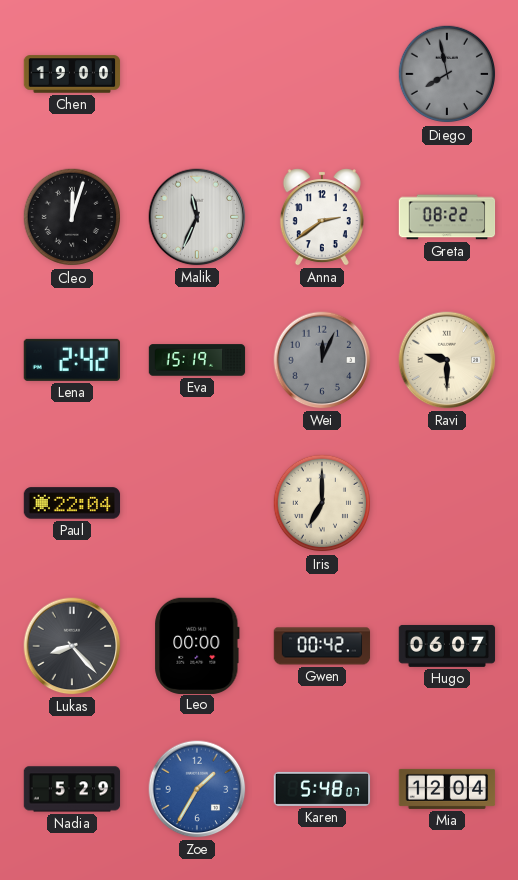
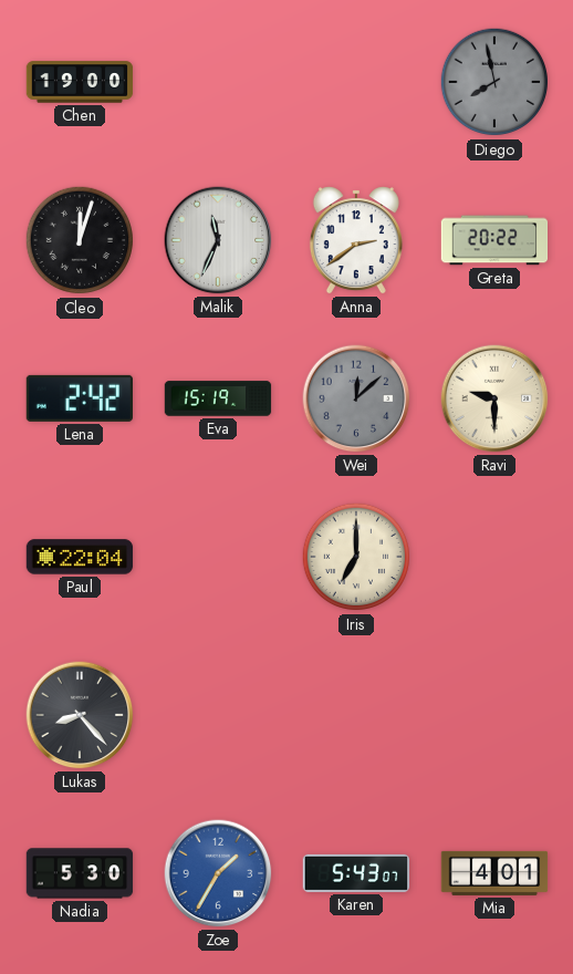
Greta: 08:22 -> 20:22 (494, 240)
Wei: 12:04 -> 12:08 (356, 398)
Leo: 00:00 -> none (197, 645)
Gwen: 00:42 -> none (322, 646)
Hugo: 06:07 -> none (447, 646)
Nadia: 5:29 -> 5:30 (80, 873)
Karen: 5:48 -> 5:43 (356, 873)
Mia: 12:04 -> 4:01 (494, 873)
